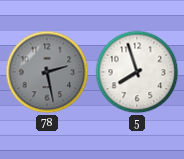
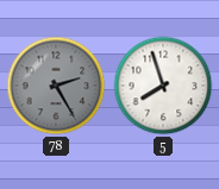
78: 2:28 -> 2:25 (56, 86)
